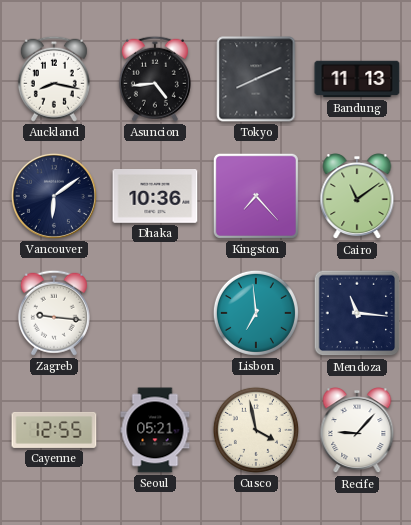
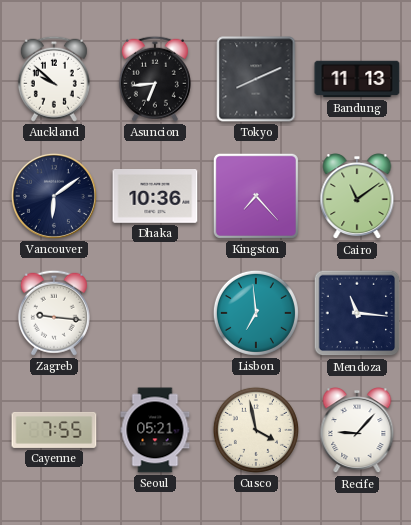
Auckland: 8:17 -> 9:52 (54, 79)
Asuncion: 4:44 -> 6:44 (155, 79)
Cayenne: 12:55 -> 7:55 (54, 430)
